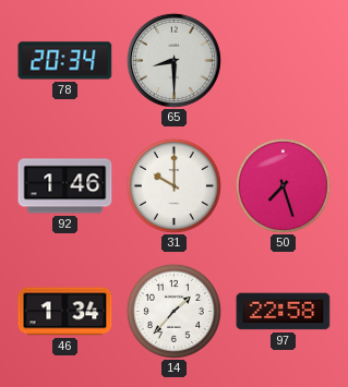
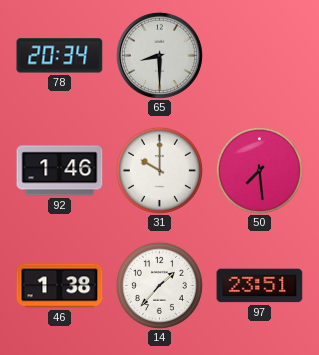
50: 7:27 -> 7:29 (259, 170)
46: 1:34 -> 1:38 (60, 286)
97: 22:58 -> 23:51 (260, 286)
